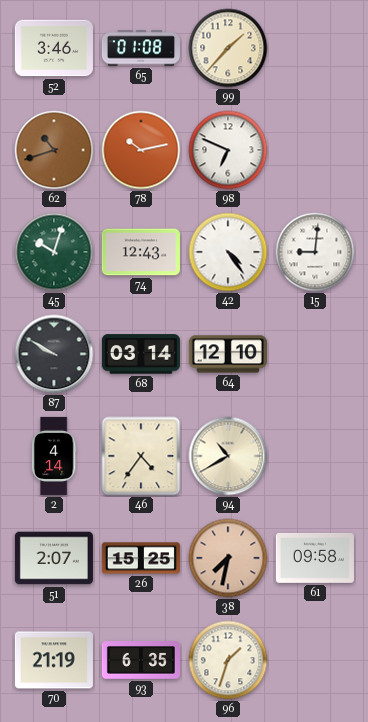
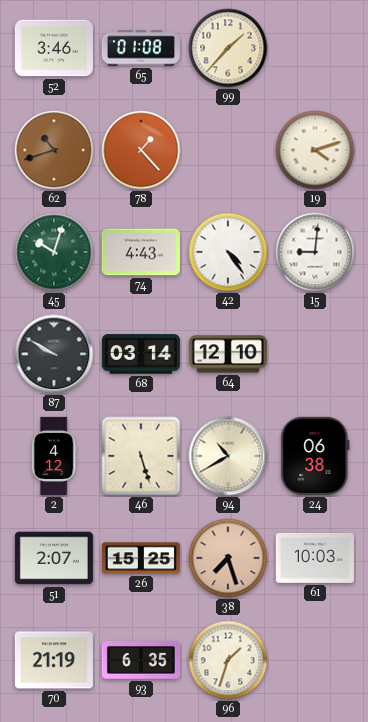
78: 10:13 -> 1:23 (141, 150)
98: 6:49 -> none (228, 150)
19: none -> 4:12 (315, 150)
74: 12:43 -> 4:43 (141, 252)
2: 4:14 -> 4:12 (54, 456)
46: 4:36 -> 5:27 (141, 456)
24: none -> 06:38 (315, 456)
38: 7:32 -> 7:27 (228, 558)
61: 09:58 -> 10:03 (315, 558)
